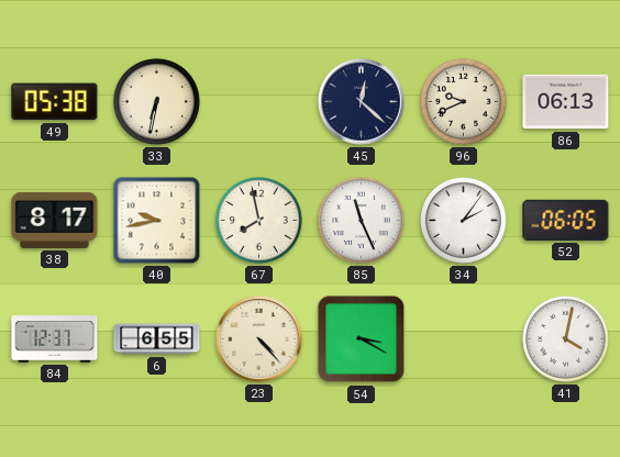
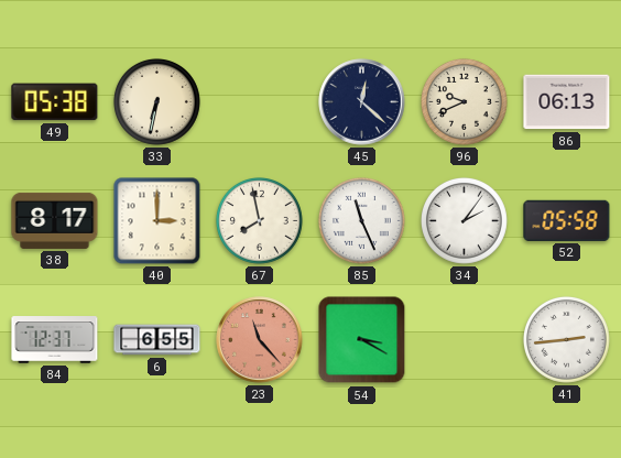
40: 9:43 -> 3:00 (157, 221)
52: 06:05 -> 05:58 (567, 220)
23: 4:23 -> 11:23 (260, 340)
23 dial: cream -> salmon (260, 340)
41: 4:02 -> 2:44 (566, 339)
